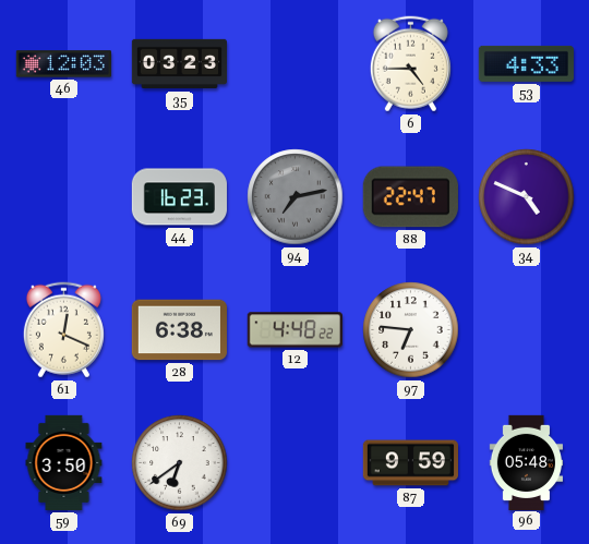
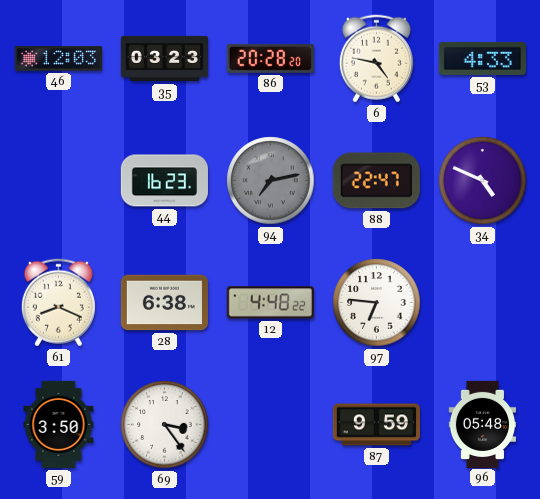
86: none -> 20:28 (270, 58)
6: 4:45 -> 4:47 (376, 59)
61: 12:19 -> 8:19 (58, 303)
69: 6:39 -> 3:24 (165, 425)
